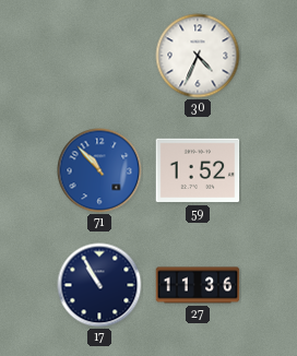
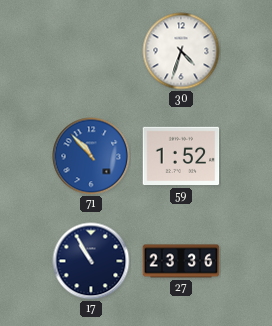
30: 4:34 -> 4:33 (181, 51)
27: 11:36 -> 23:36 (181, 261)
